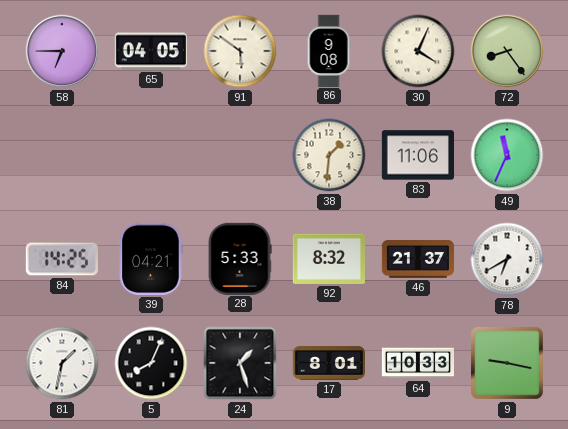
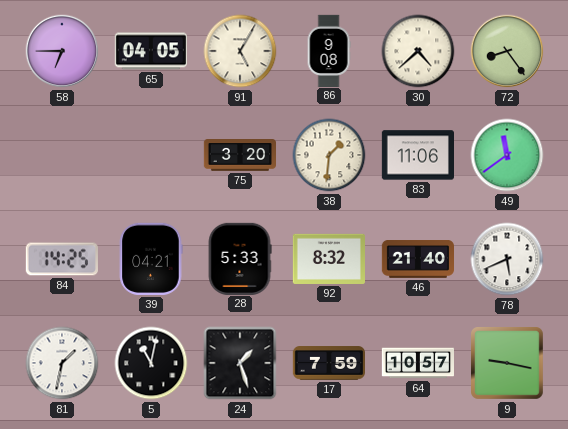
91: 5:51 -> 5:05 (240, 51)
30: 4:04 -> 4:38 (418, 51)
75: none -> 3:20 (239, 156)
49: 11:34 -> 11:39 (507, 155)
46: 21:37 -> 21:40 (417, 260)
78: 6:40 -> 5:41 (507, 259)
5: 8:04 -> 11:02 (151, 363)
17: 8:01 -> 7:59 (329, 363)
64: 10:33 -> 10:57 (417, 363)
